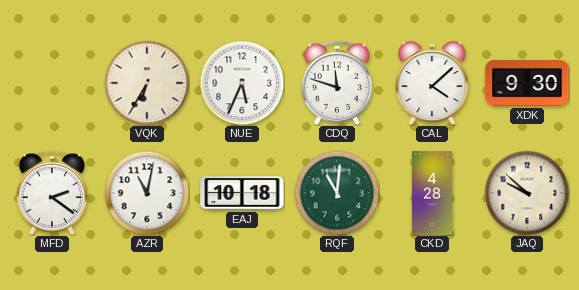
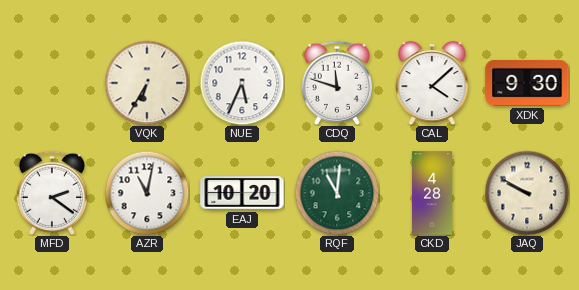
EAJ: 10:18 -> 10:20 (242, 193)
JAQ: 9:52 -> 9:50 (527, 193)
